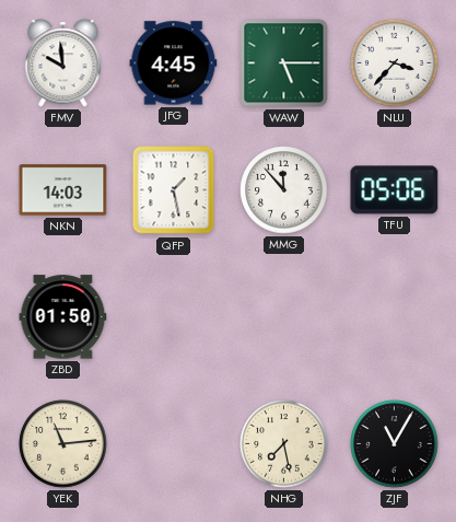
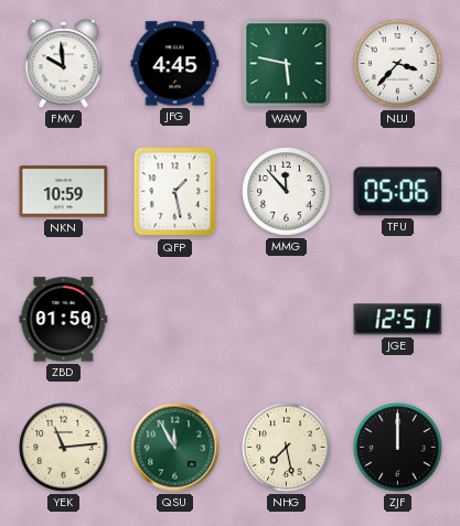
WAW: 5:15 -> 5:47 (287, 64)
NKN: 14:03 -> 10:59 (64, 192)
JGE: none -> 12:51 (398, 320)
QSU: none -> 11:55 (175, 448)
ZJF: 11:05 -> 12:00 (398, 448)
